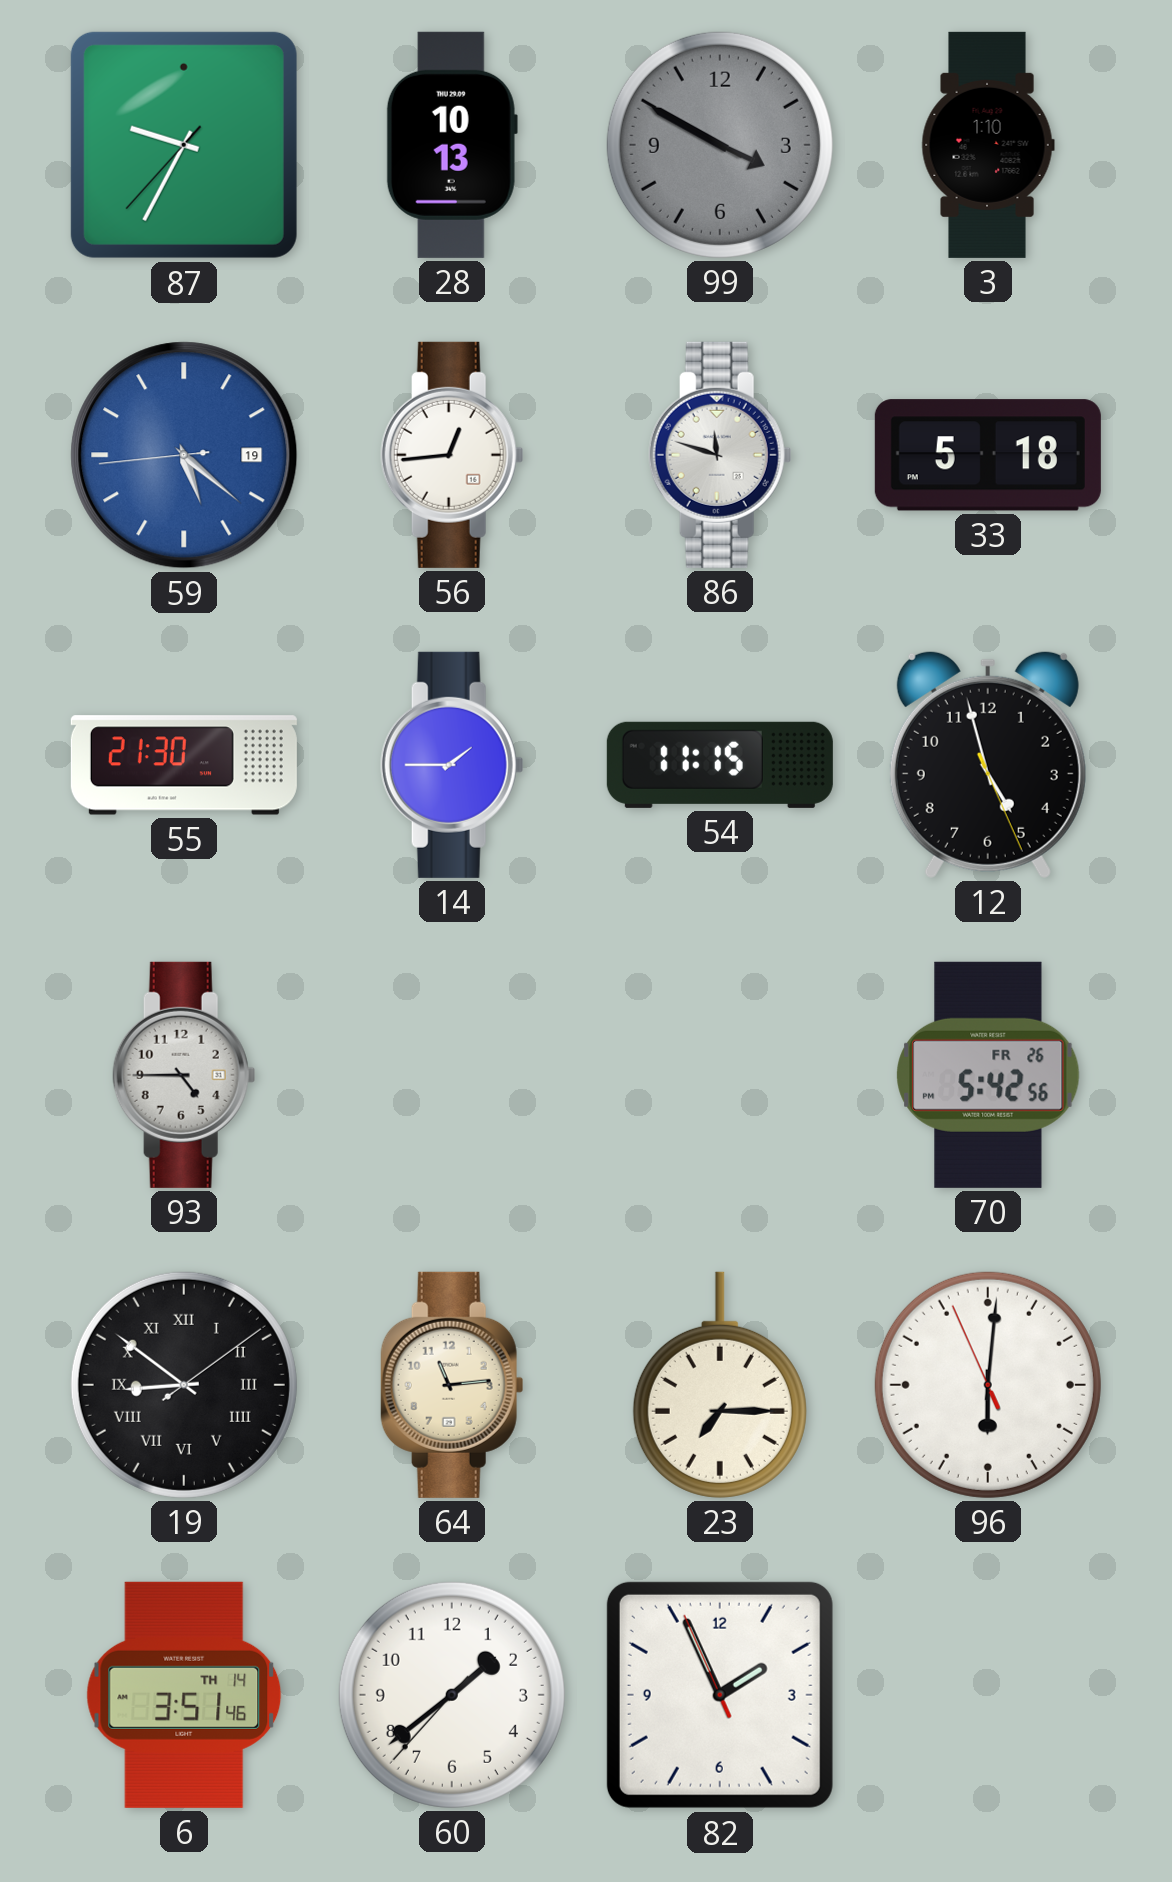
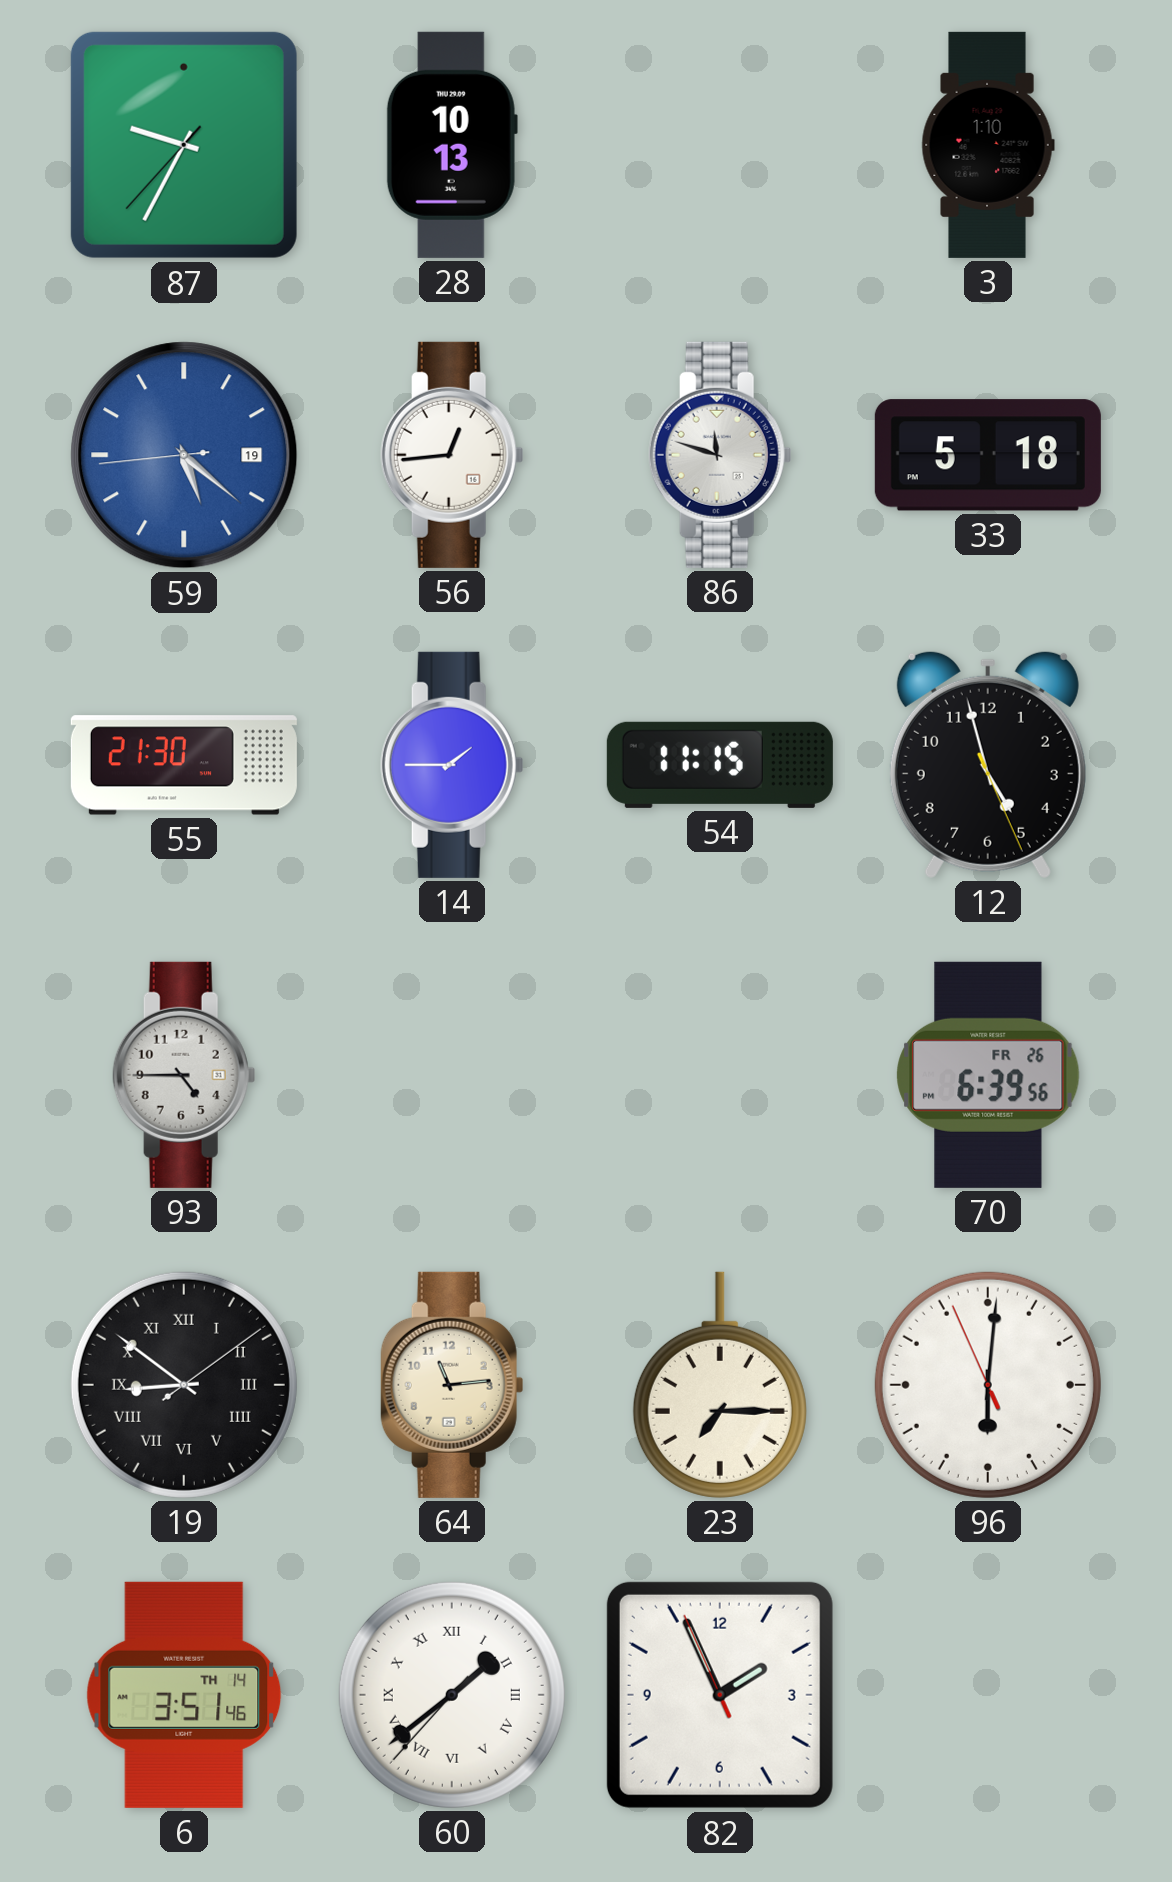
99: 3:49 -> none (720, 145)
70: 5:42 -> 6:39 (988, 1075)
60 numerals: Arabic -> Roman (452, 1695)
